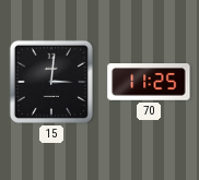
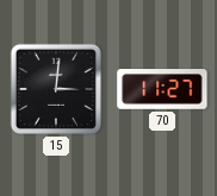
70: 11:25 -> 11:27 (162, 90)
